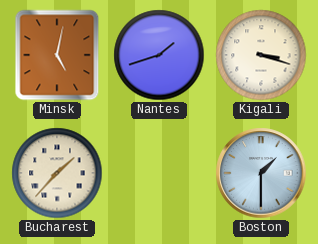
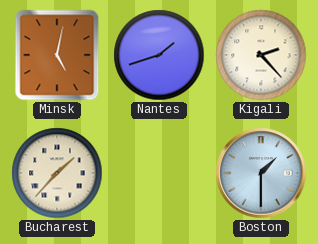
Kigali: 3:18 -> 2:23 (261, 55)
